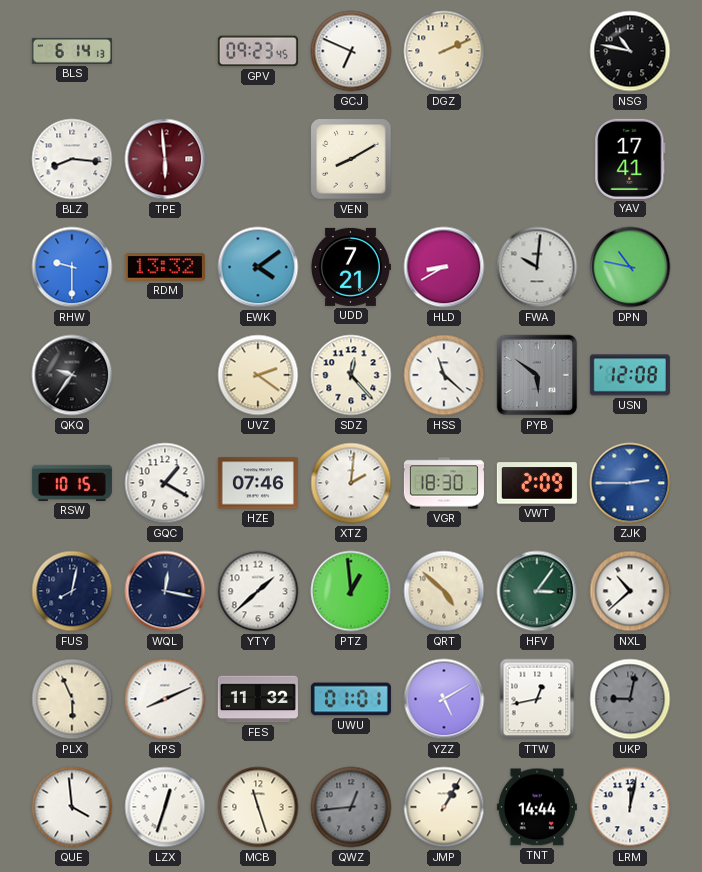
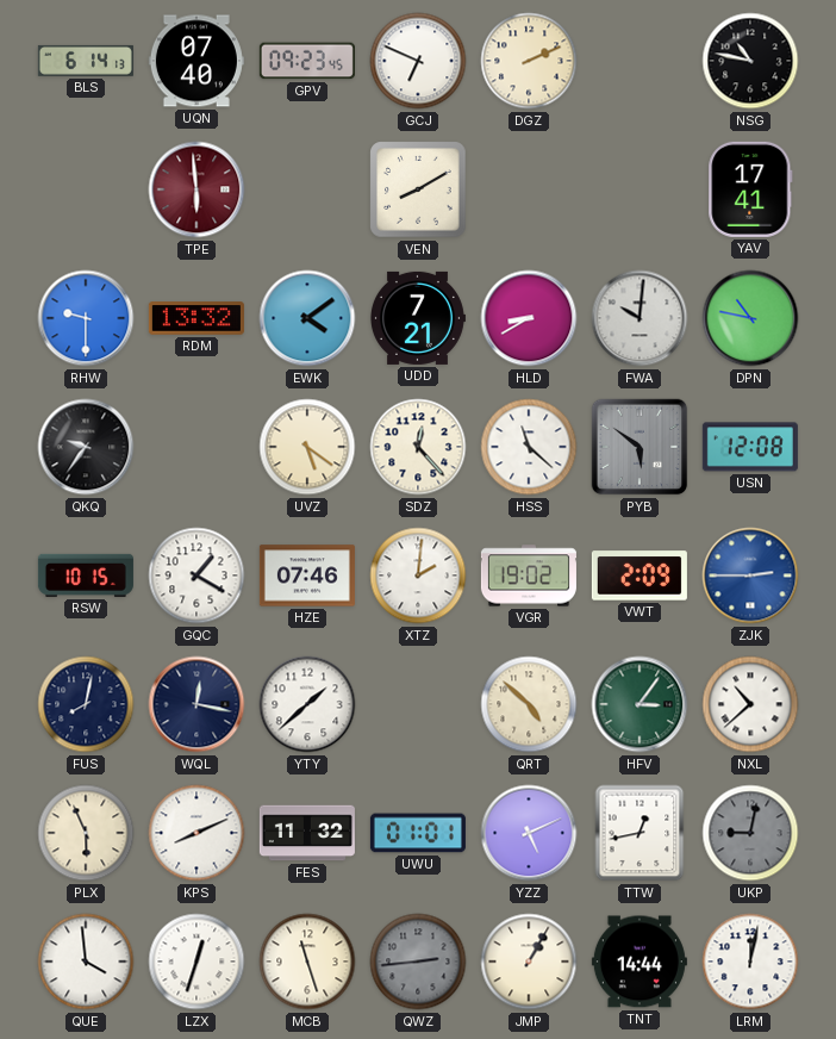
UQN: none -> 07:40 (196, 61)
BLZ: 8:16 -> none (72, 159)
UVZ: 2:21 -> 5:21 (307, 447)
VGR: 18:30 -> 19:02 (529, 576)
PTZ: 12:59 -> none (351, 591)
YZZ: 5:10 -> 5:11 (529, 833)
QWZ: 12:44 -> 2:44 (418, 962)
